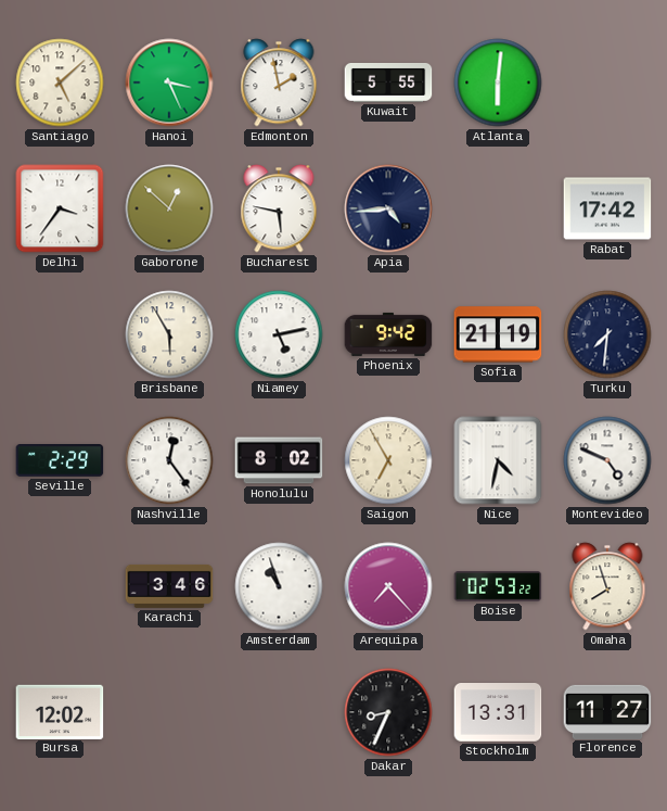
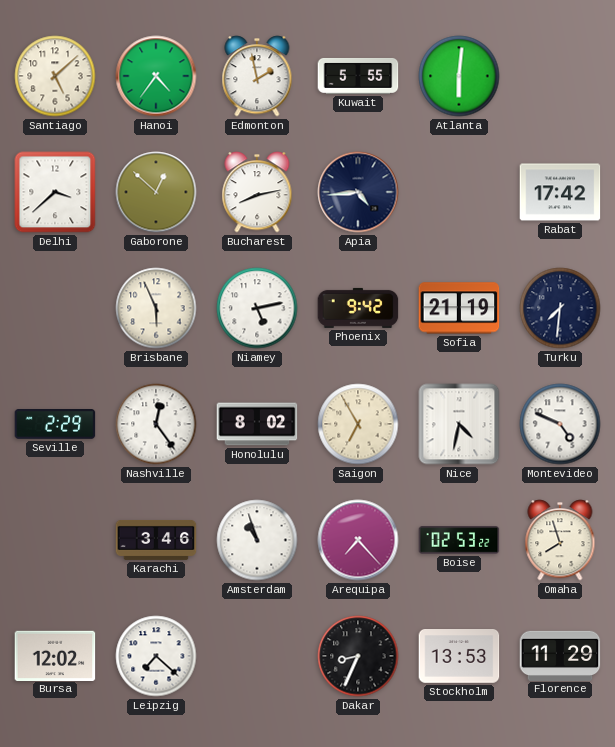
Hanoi: 3:26 -> 4:36 (156, 76)
Delhi: 3:36 -> 3:38 (55, 192)
Bucharest: 5:47 -> 8:13 (257, 192)
Brisbane: 5:55 -> 5:56 (156, 308)
Leipzig: none -> 7:22 (156, 656)
Stockholm: 13:31 -> 13:53 (459, 657)
Florence: 11:27 -> 11:29 (560, 655)
